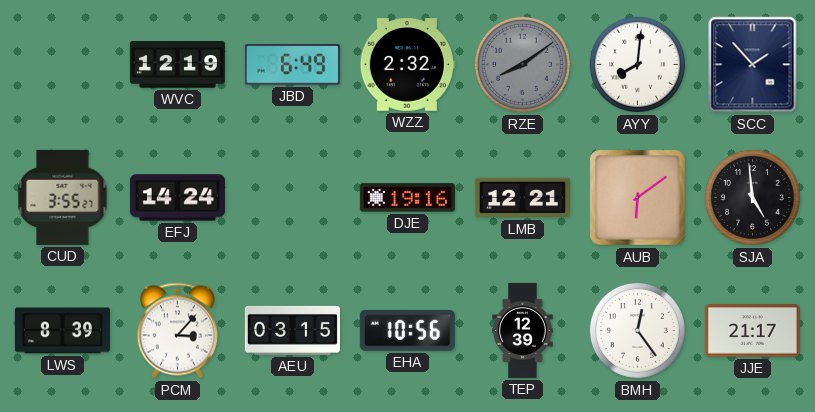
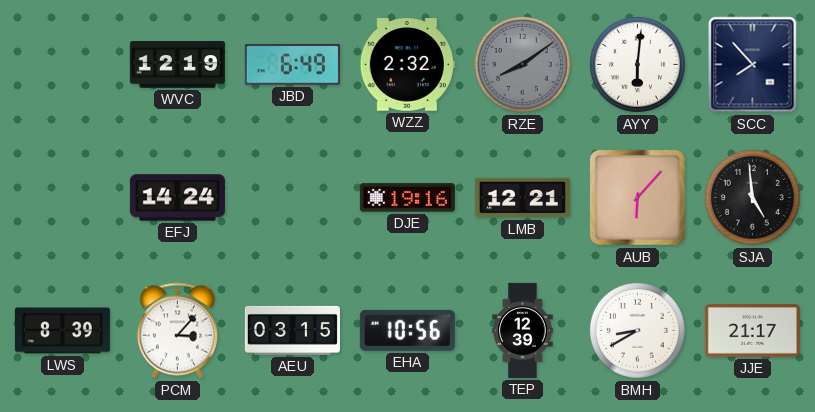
AYY: 8:01 -> 6:01 (637, 64)
SCC: 1:53 -> 7:53 (753, 65)
CUD: 3:55 -> none (63, 197)
AUB: 6:09 -> 6:07 (637, 197)
BMH: 12:24 -> 8:40 (637, 330)
